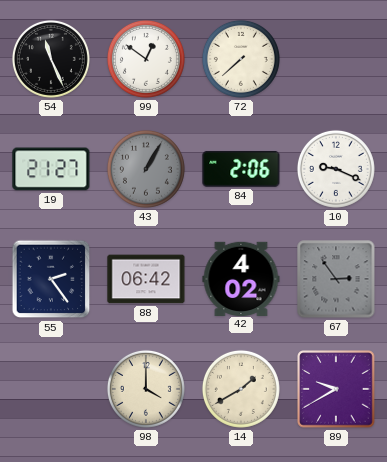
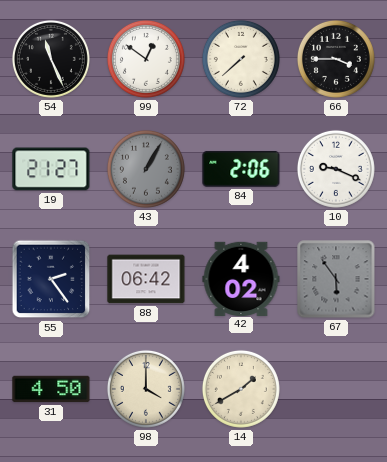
66: none -> 3:45 (336, 59)
67: 2:54 -> 5:54 (336, 279)
31: none -> 4:50 (51, 389)
89: 9:40 -> none (336, 389)
